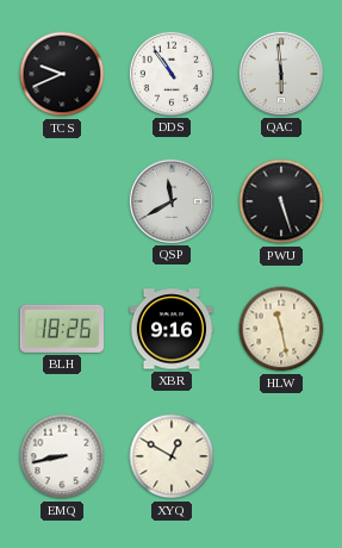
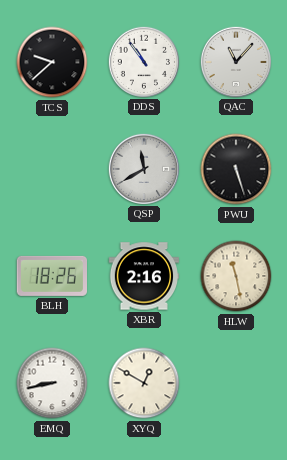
TCS: 9:41 -> 9:38 (52, 62)
QAC: 5:59 -> 11:07 (235, 61)
XBR: 9:16 -> 2:16 (144, 276)
